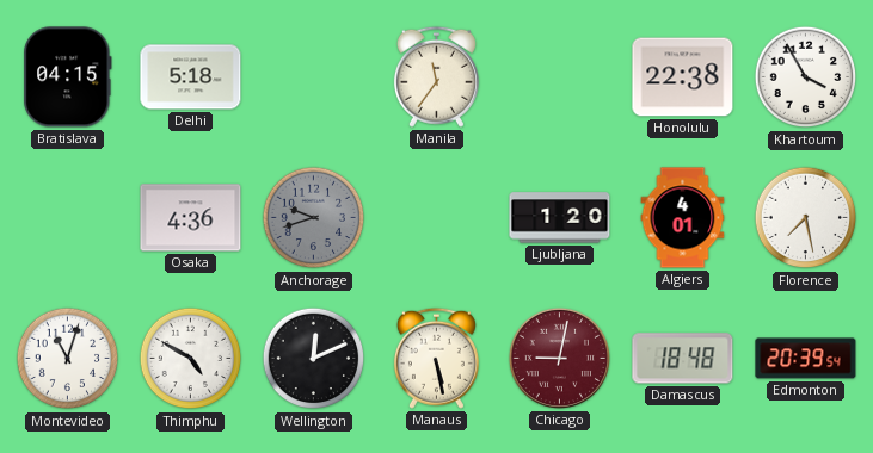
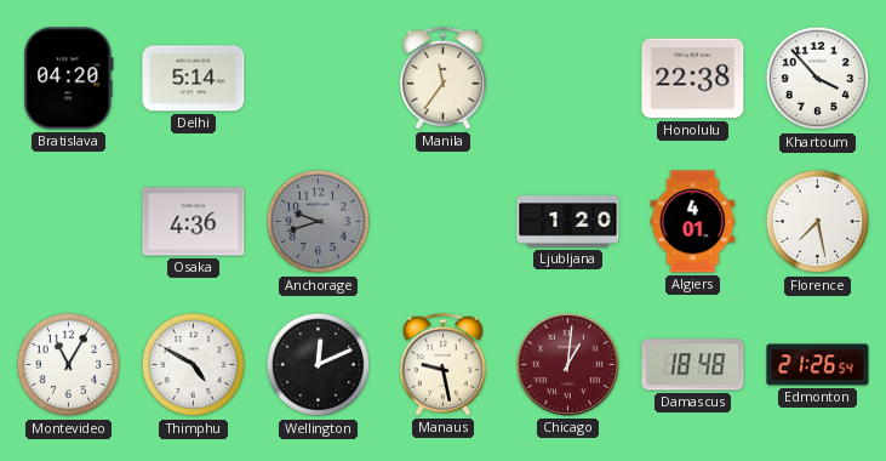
Bratislava: 04:15 -> 04:20 (69, 79)
Delhi: 5:18 -> 5:14 (194, 79)
Khartoum: 3:55 -> 3:53 (818, 79)
Montevideo: 11:03 -> 11:05 (69, 365)
Manaus: 5:28 -> 9:28 (442, 364)
Chicago: 9:02 -> 1:01 (567, 364)
Edmonton: 20:39 -> 21:26 (818, 365)
